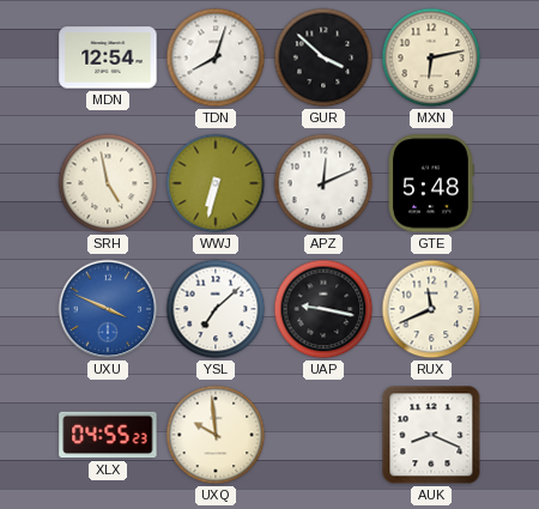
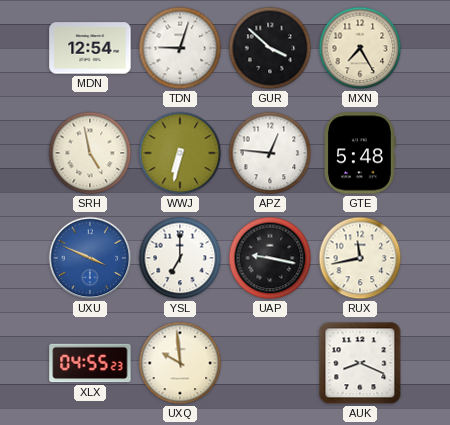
TDN: 8:03 -> 9:03 (180, 48)
MXN: 6:13 -> 7:25 (360, 48)
APZ: 12:11 -> 12:46 (270, 153)
YSL: 7:08 -> 7:00 (180, 258)
RUX: 11:41 -> 11:43 (360, 258)
